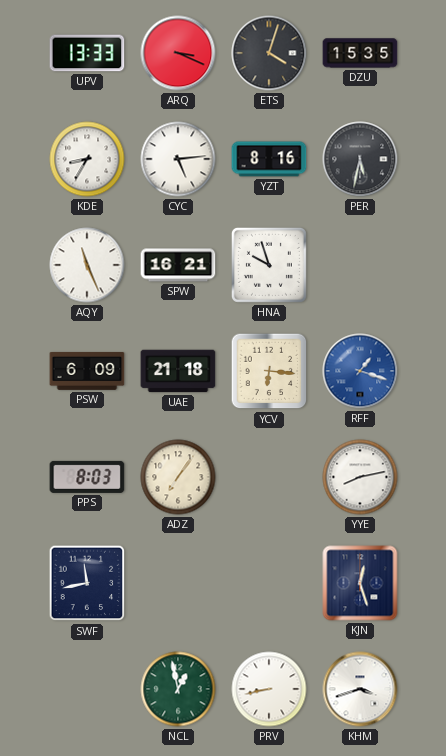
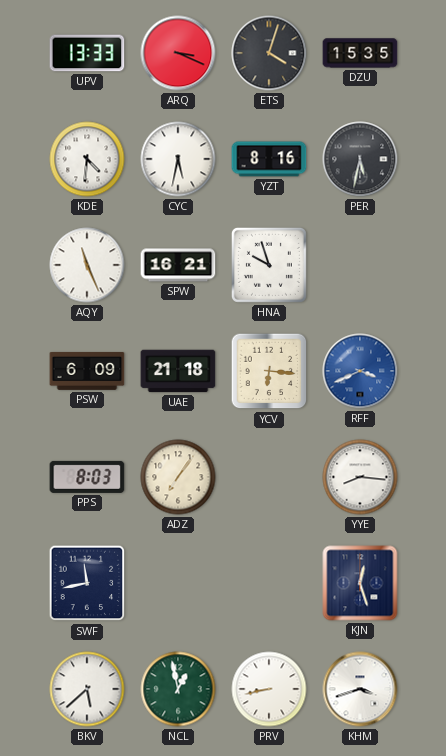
KDE: 8:35 -> 4:31 (87, 159)
CYC: 5:14 -> 5:32 (178, 159)
RFF: 1:18 -> 3:41 (360, 371)
YYE: 8:13 -> 8:16 (360, 477)
BKV: none -> 5:38 (87, 689)
